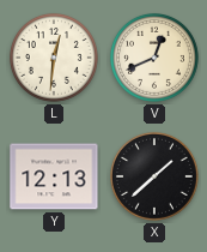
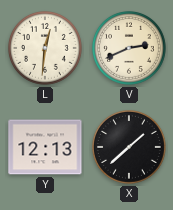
V: 12:41 -> 2:41 (129, 48)
